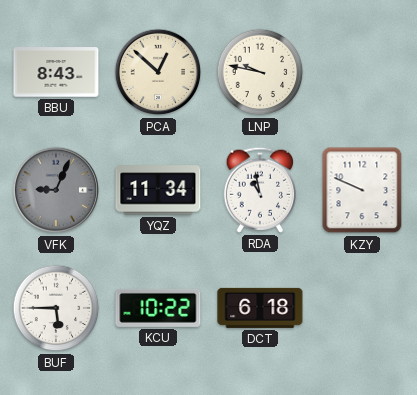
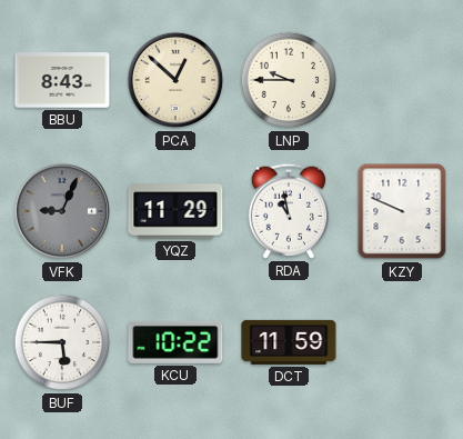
LNP: 9:47 -> 9:45 (289, 80)
YQZ: 11:34 -> 11:29 (175, 211)
DCT: 6:18 -> 11:59 (289, 342)
